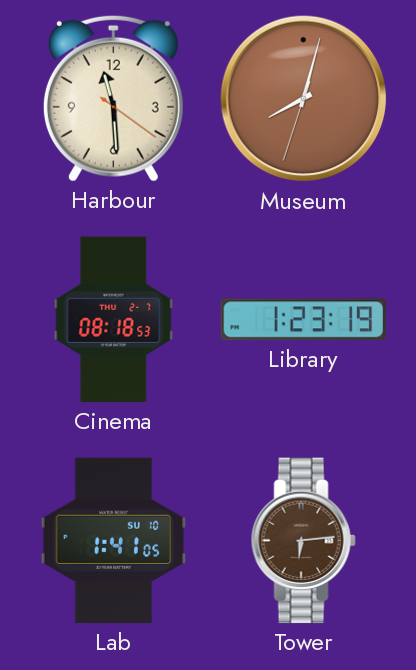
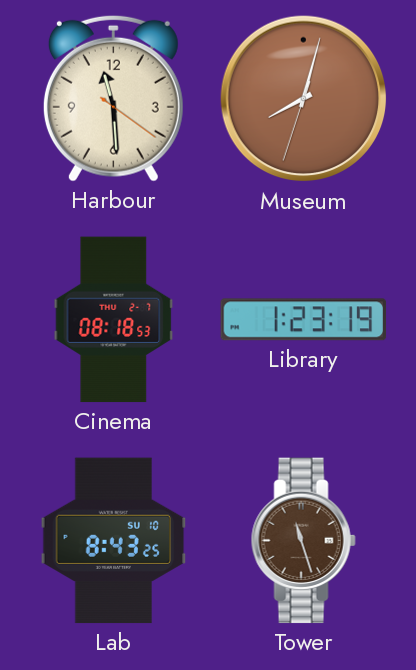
Lab: 1:41 -> 8:43 (114, 541)
Tower: 6:14 -> 11:27 (303, 541)
